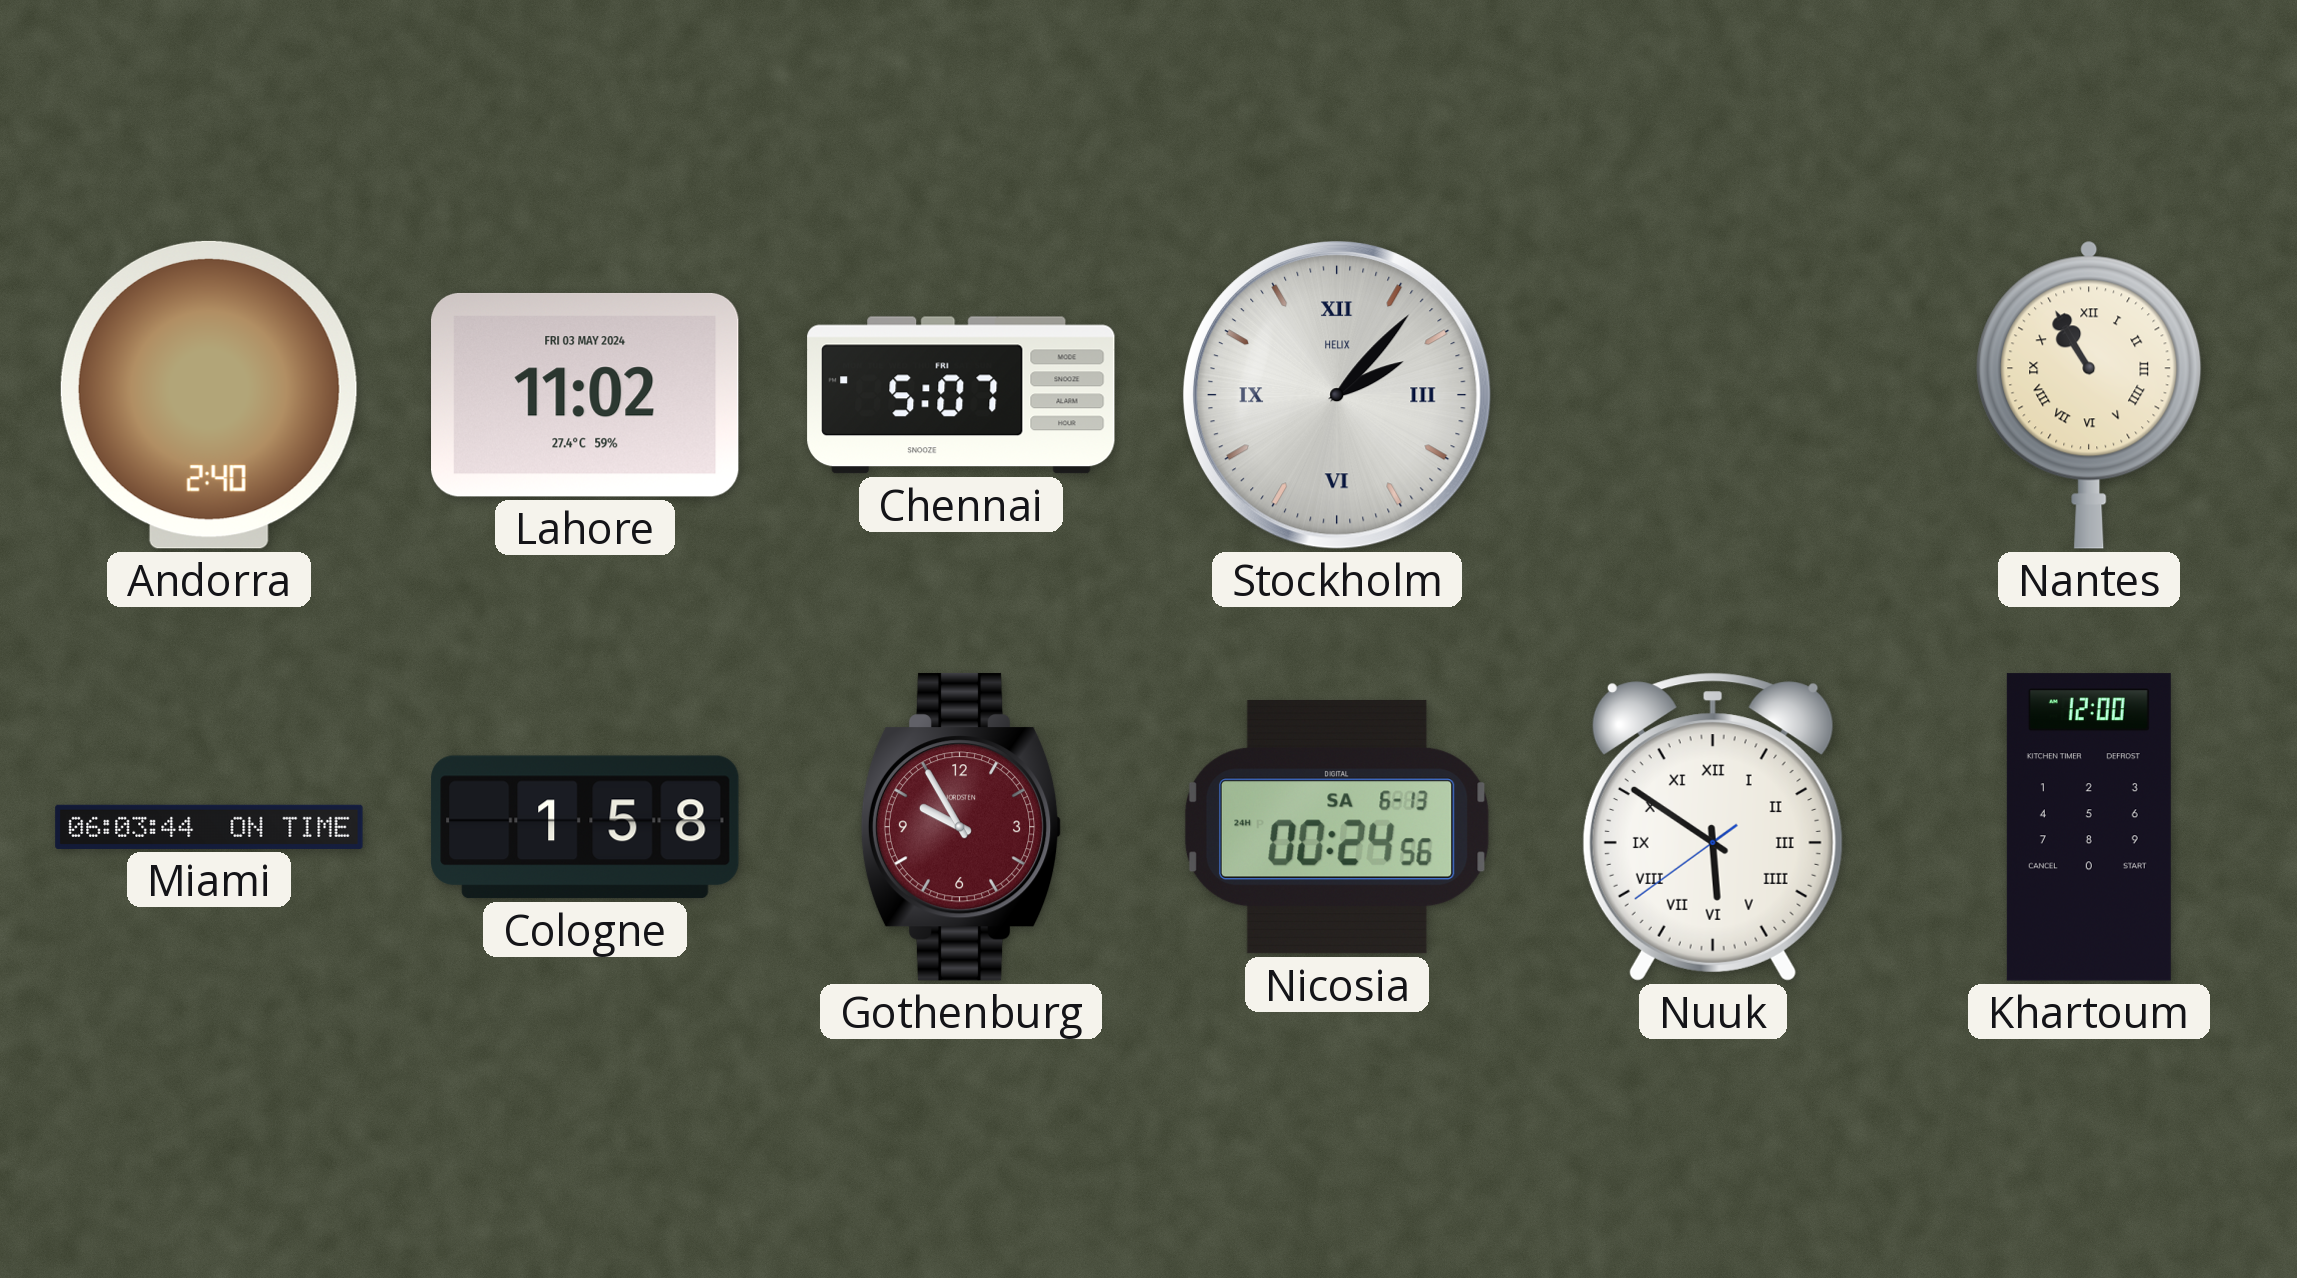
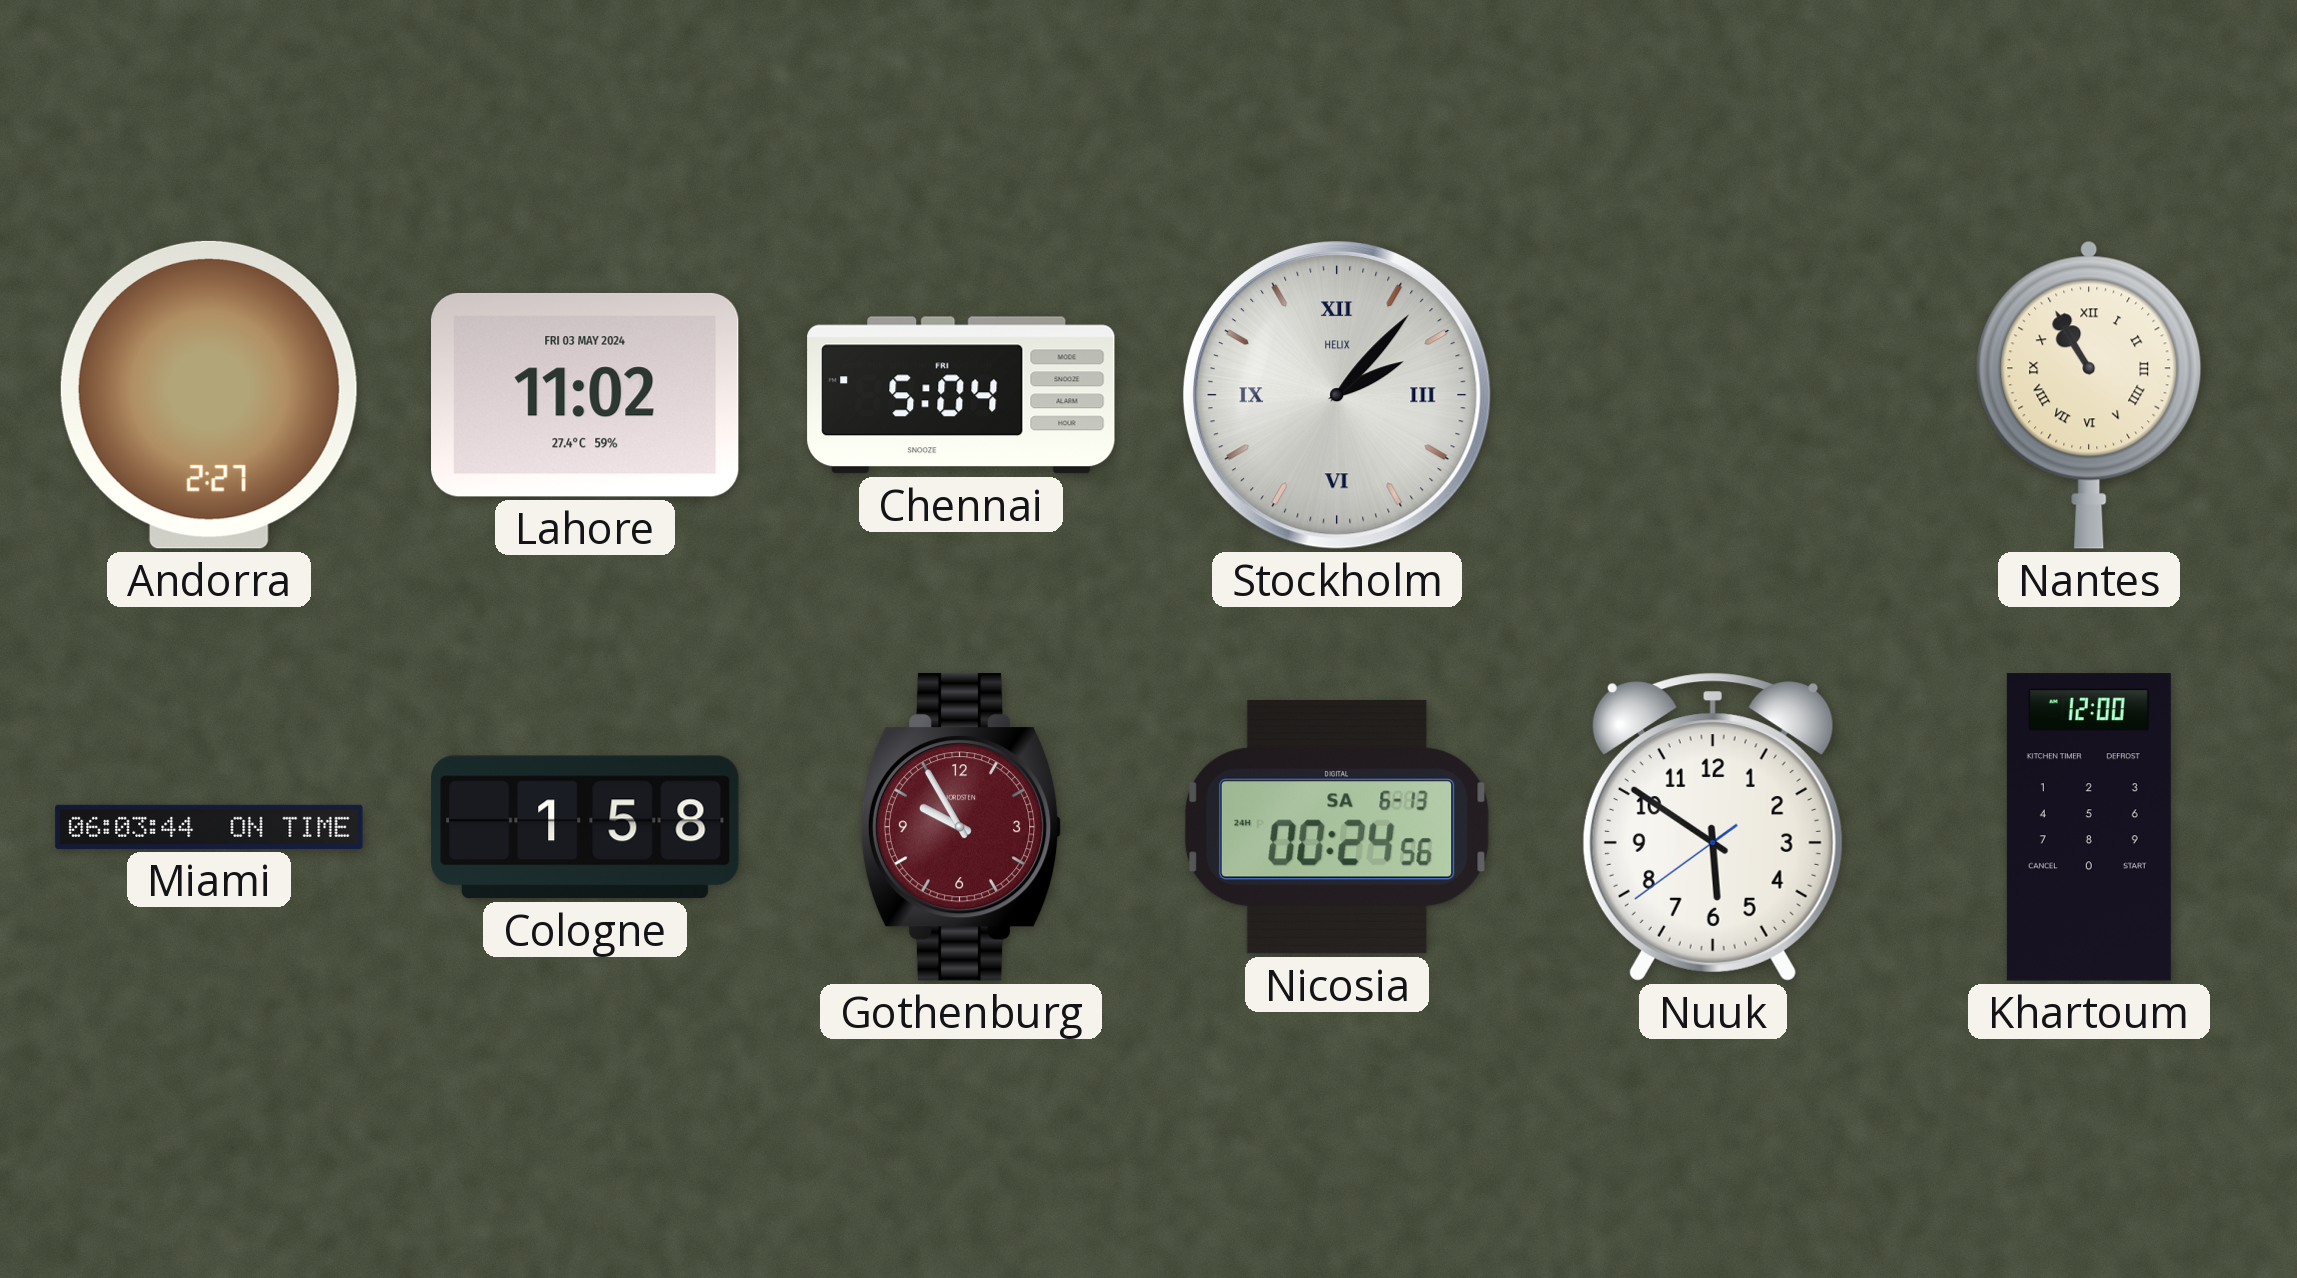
Andorra: 2:40 -> 2:27 (209, 395)
Chennai: 5:07 -> 5:04 (961, 395)
Nuuk numerals: Roman -> Arabic (1713, 827)
